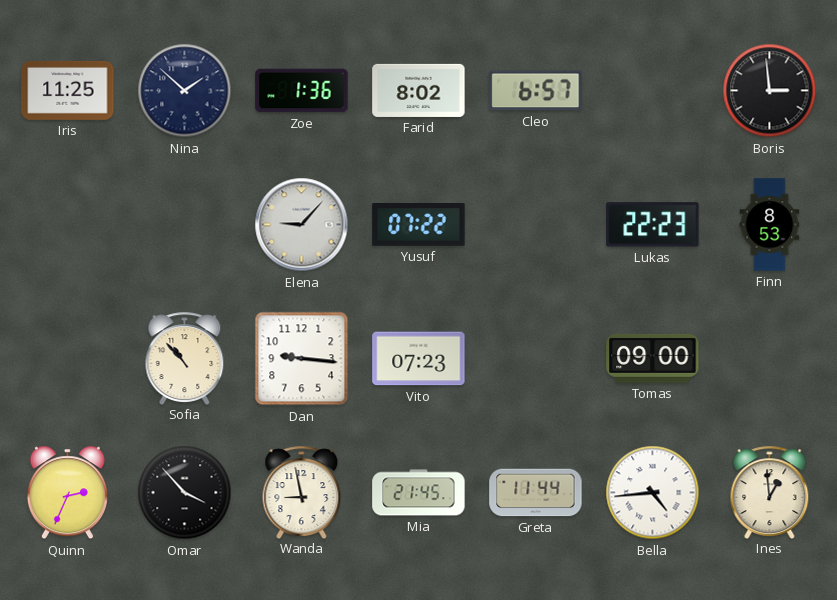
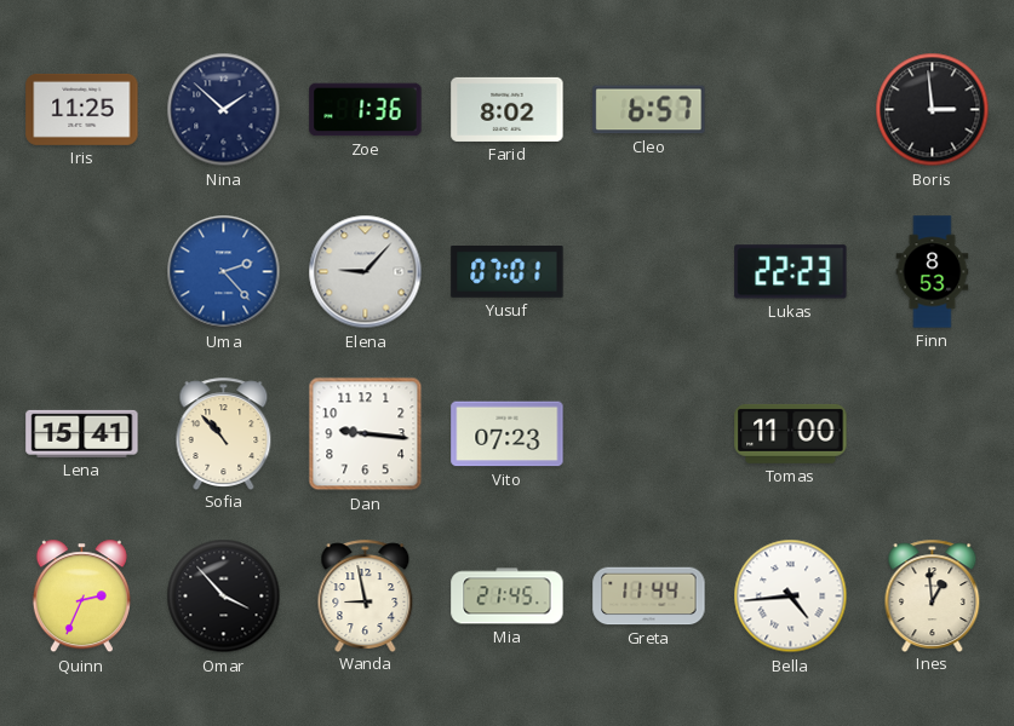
Uma: none -> 2:23 (224, 272)
Yusuf: 07:22 -> 07:01 (508, 272)
Lena: none -> 15:41 (82, 433)
Tomas: 09:00 -> 11:00 (791, 433)
